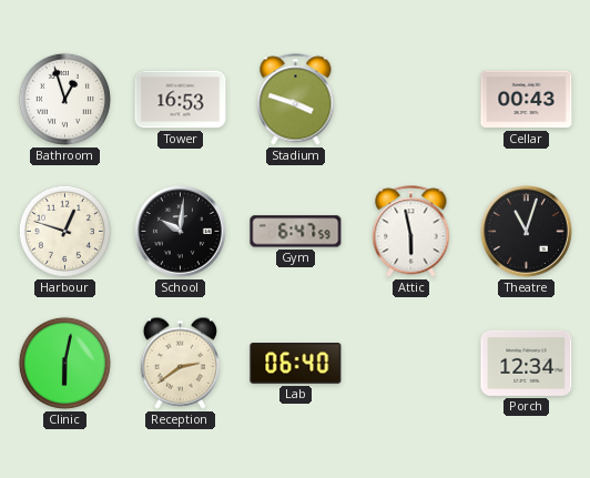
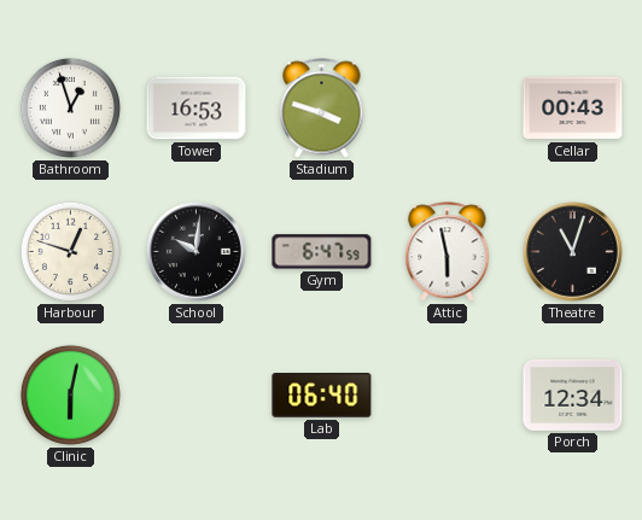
Reception: 2:39 -> none (180, 363)
